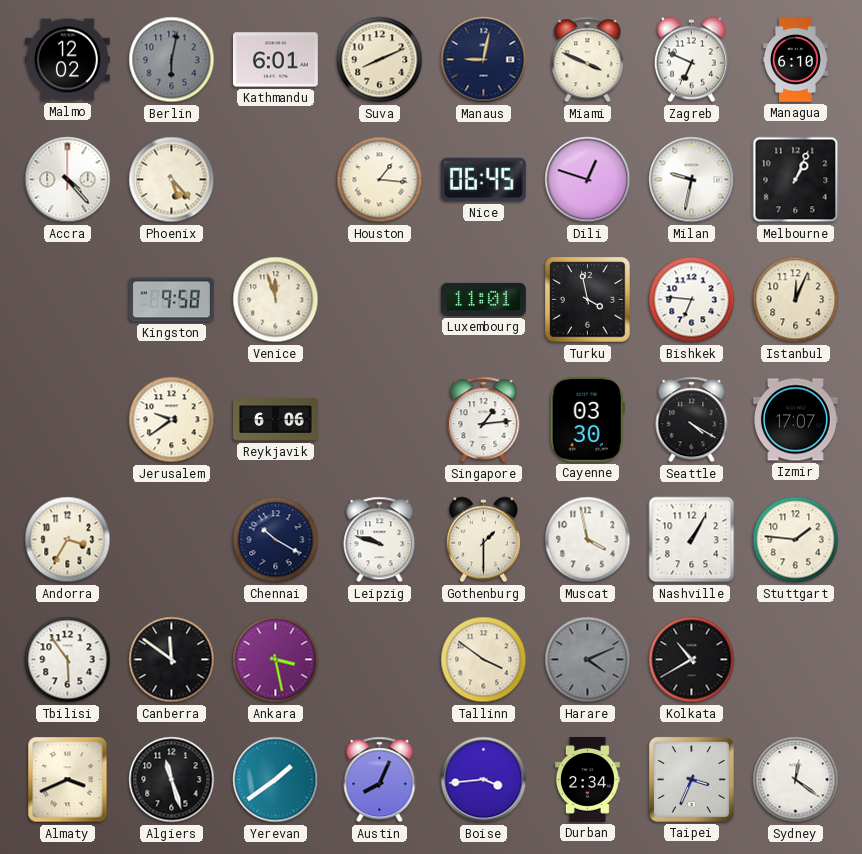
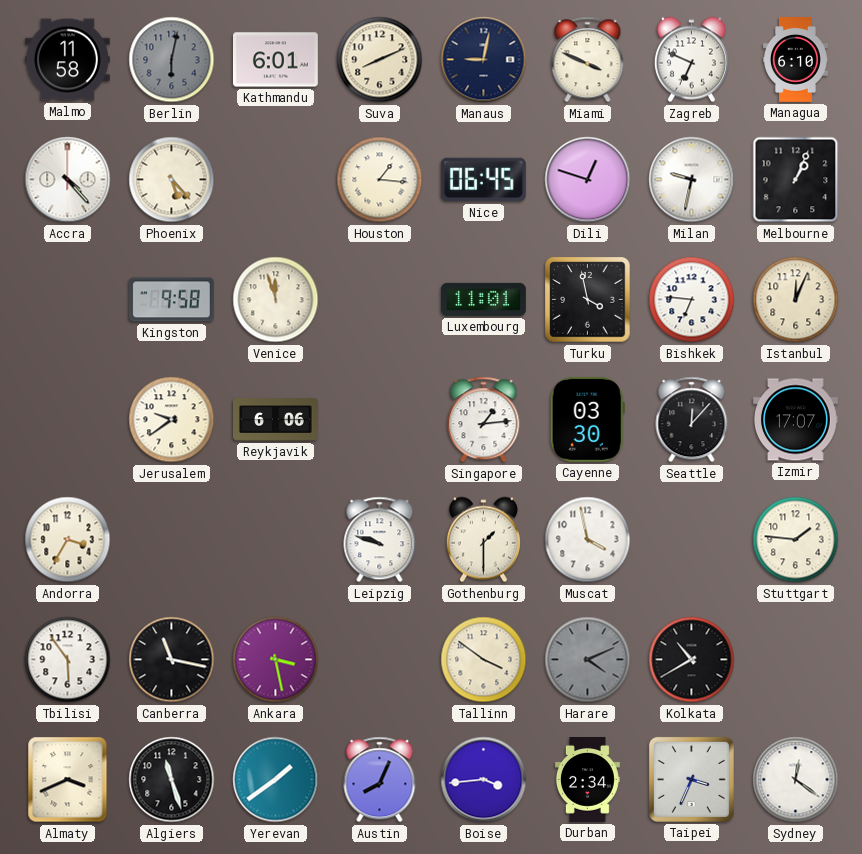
Malmo: 12:02 -> 11:58 (67, 60)
Seattle: 4:20 -> 12:07 (692, 420)
Chennai: 10:20 -> none (276, 540)
Nashville: 1:05 -> none (692, 540)
Canberra: 11:51 -> 11:17 (172, 660)
